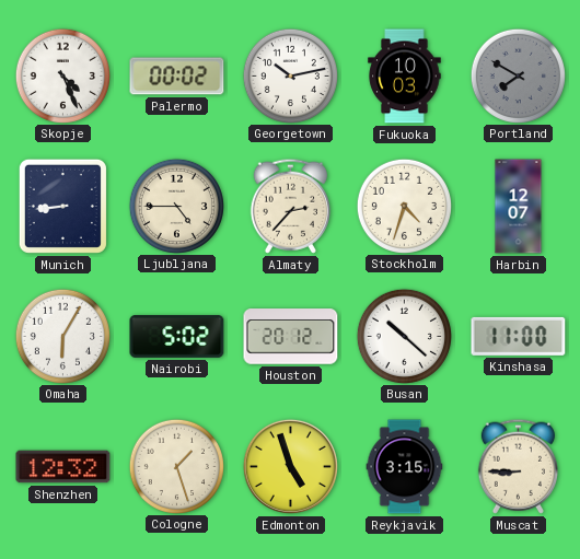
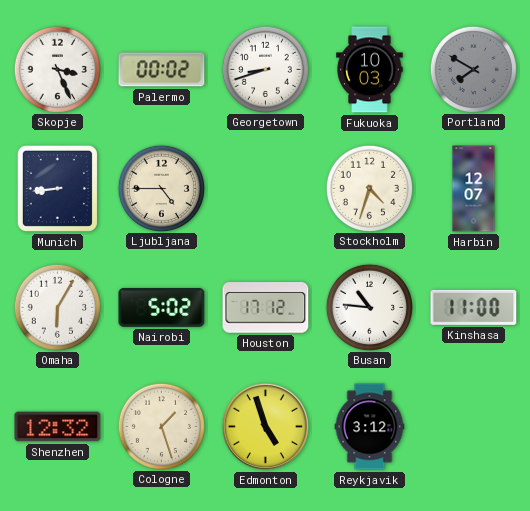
Skopje: 4:26 -> 3:26 (57, 69)
Georgetown: 10:13 -> 8:42 (265, 69)
Almaty: 2:37 -> none (290, 206)
Houston: 20:12 -> 17:12 (266, 308)
Busan: 10:22 -> 10:46 (369, 307)
Reykjavik: 3:15 -> 3:12 (370, 427)
Muscat: 8:45 -> none (518, 466)
